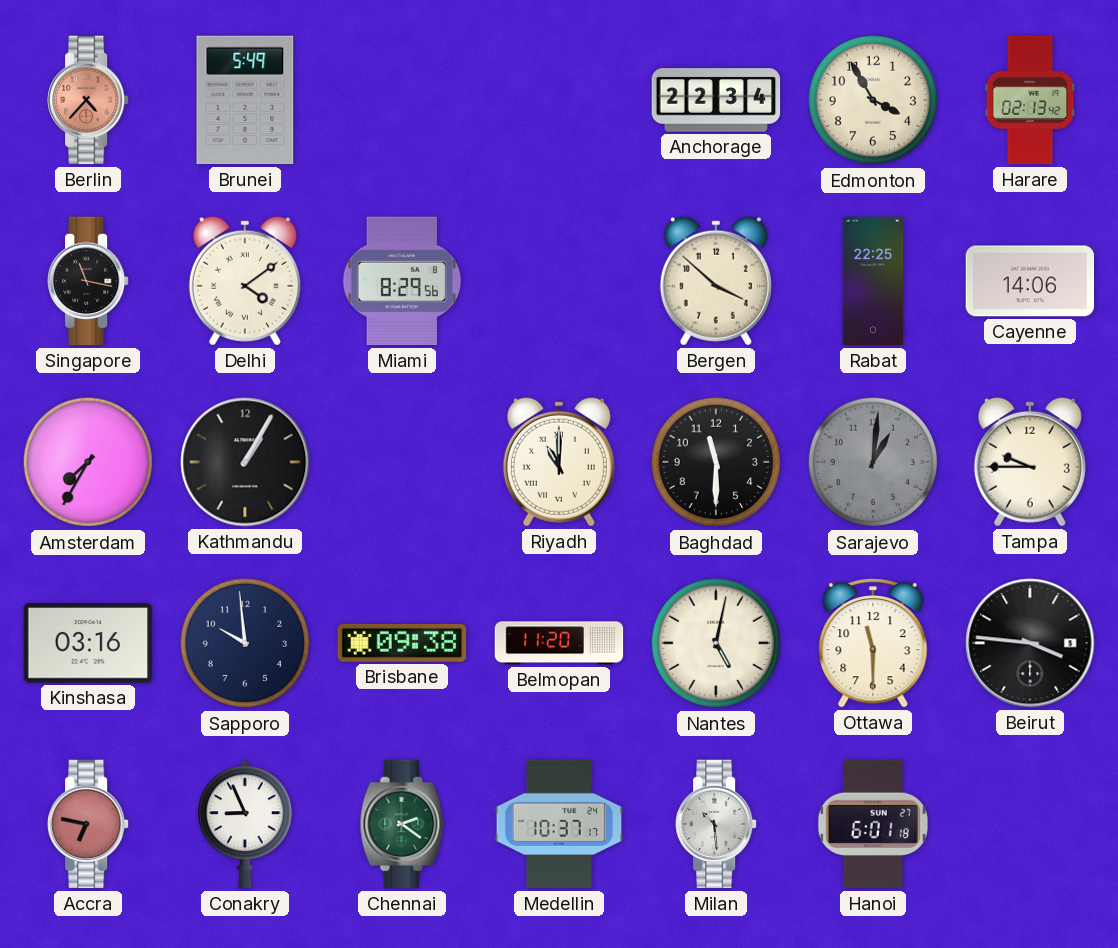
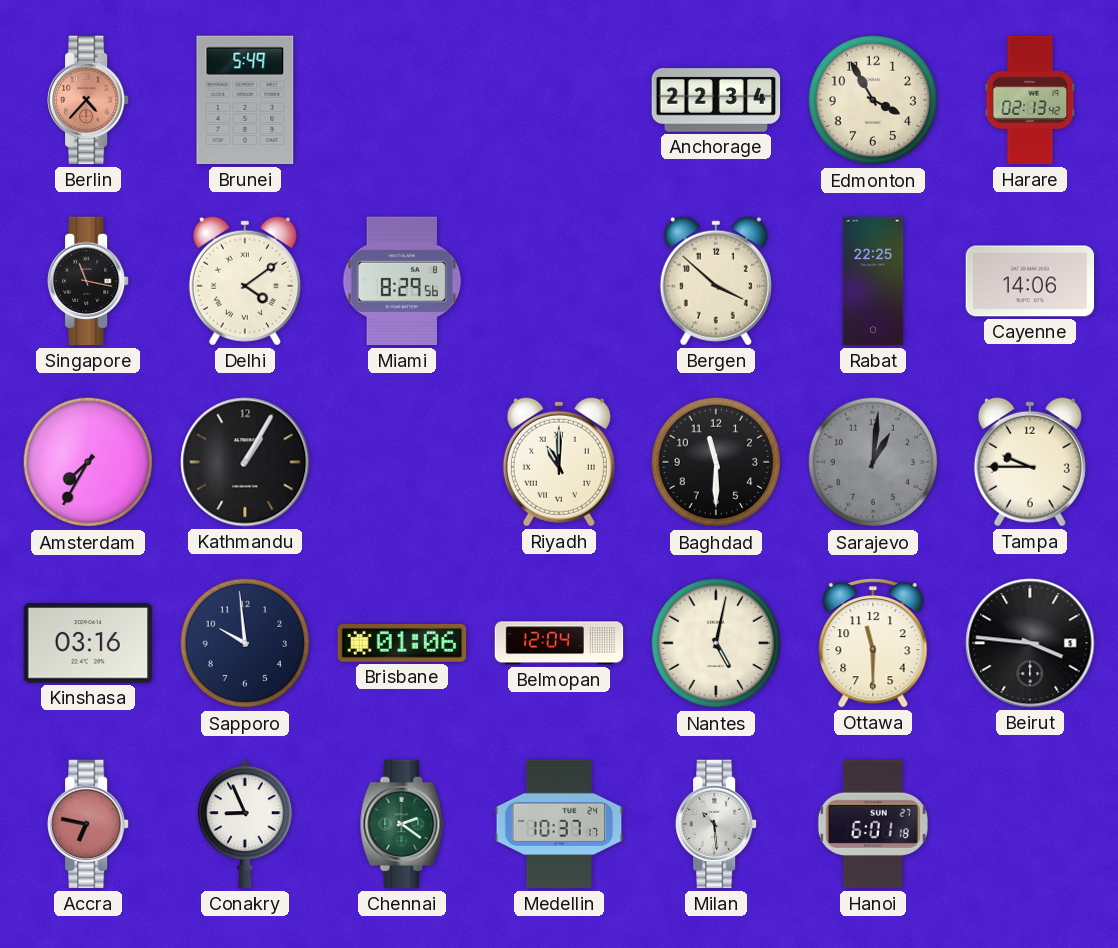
Brisbane: 09:38 -> 01:06 (402, 644)
Belmopan: 11:20 -> 12:04 (559, 643)
